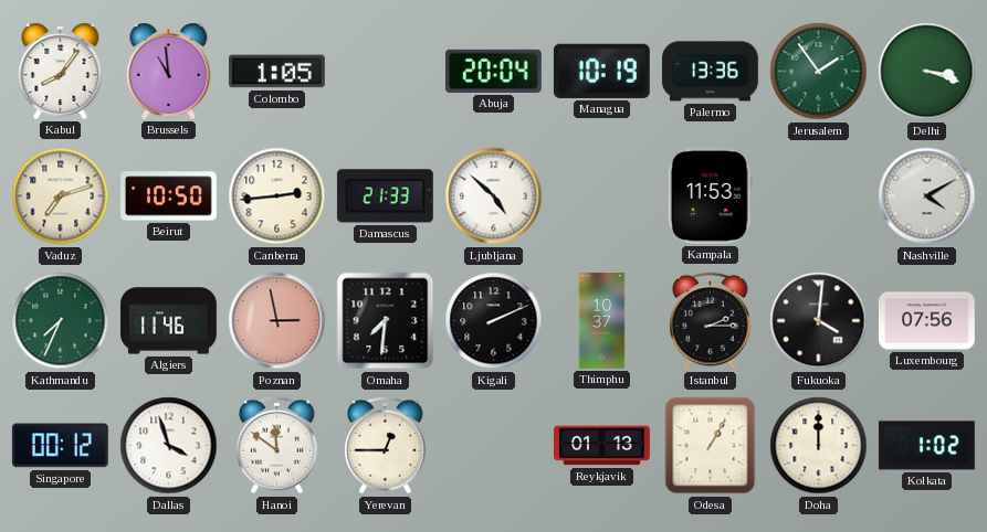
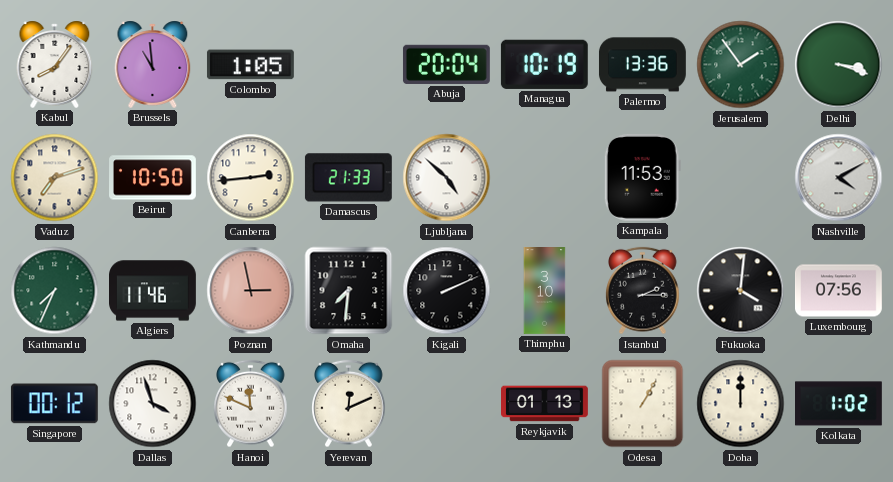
Thimphu: 10:37 -> 3:10 (545, 291)
Hanoi: 11:51 -> 11:49 (251, 404)
Yerevan: 12:45 -> 12:11 (349, 404)
